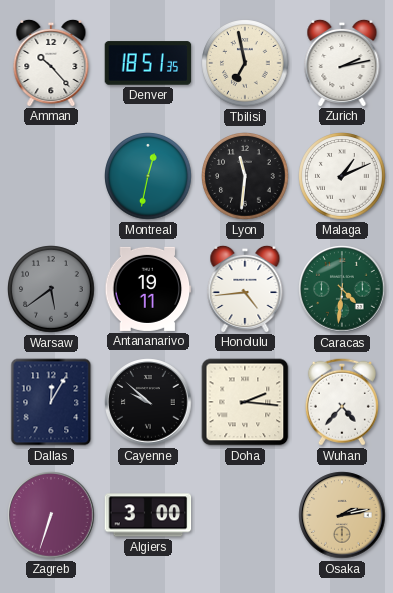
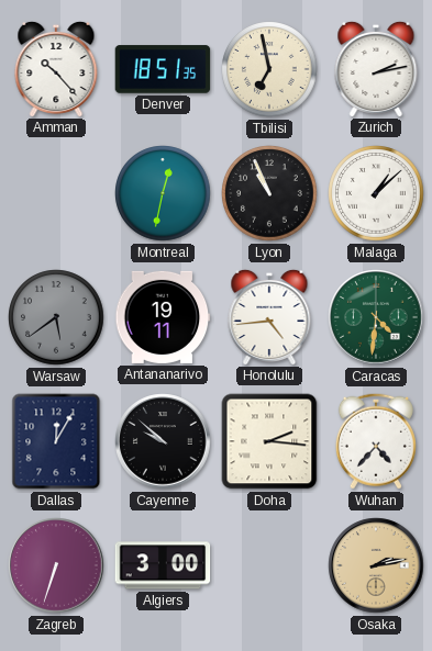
Lyon: 11:31 -> 10:56 (269, 193)
Malaga: 1:11 -> 1:08 (376, 193)
